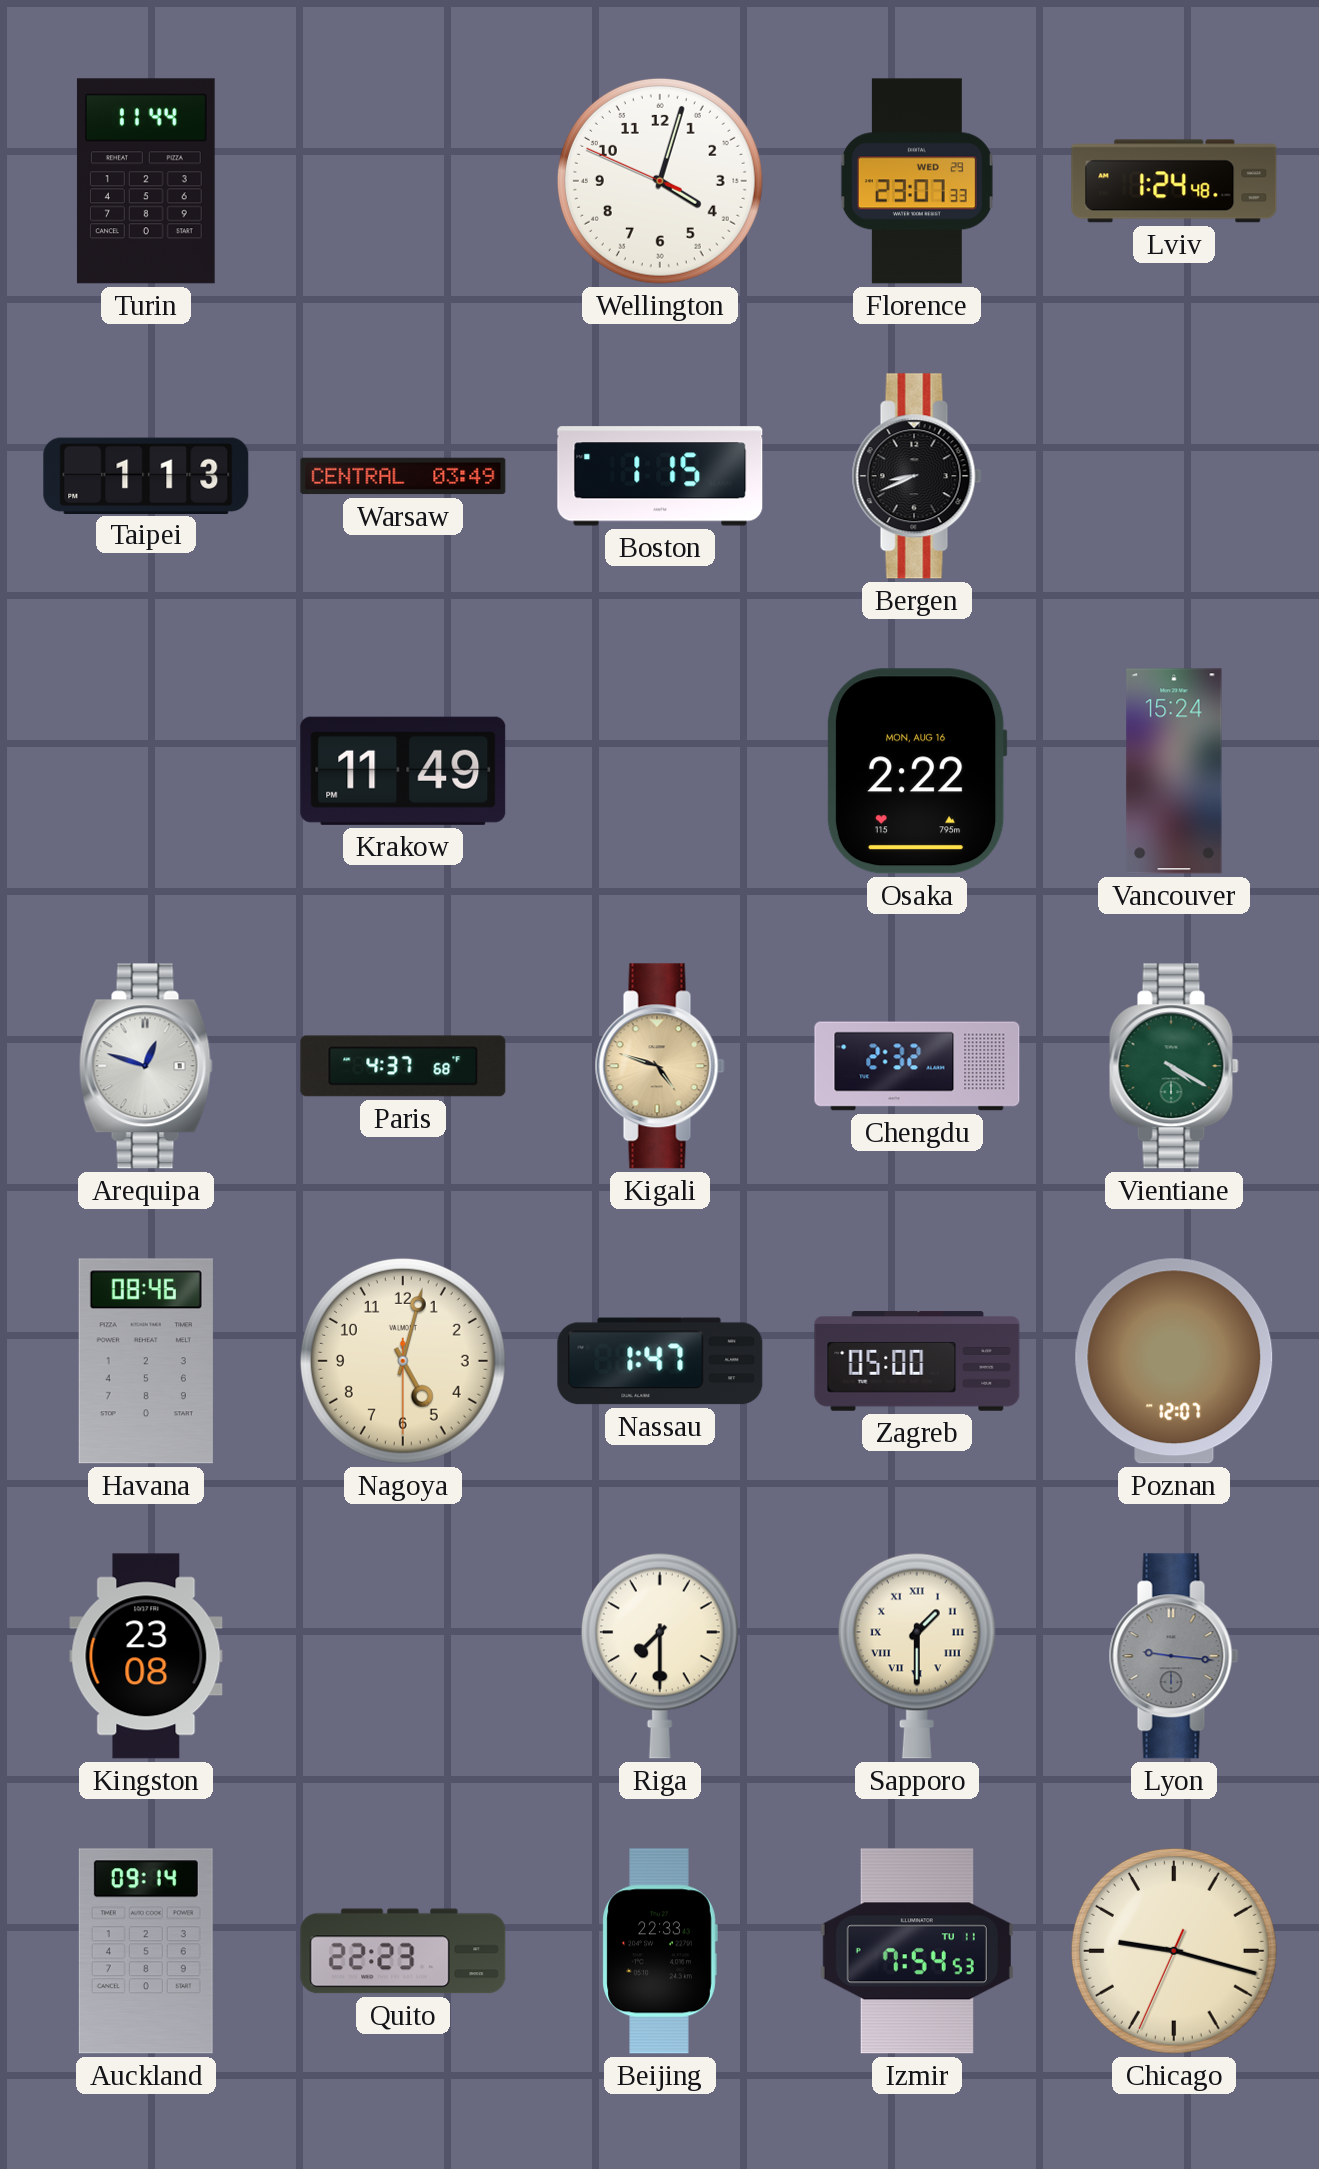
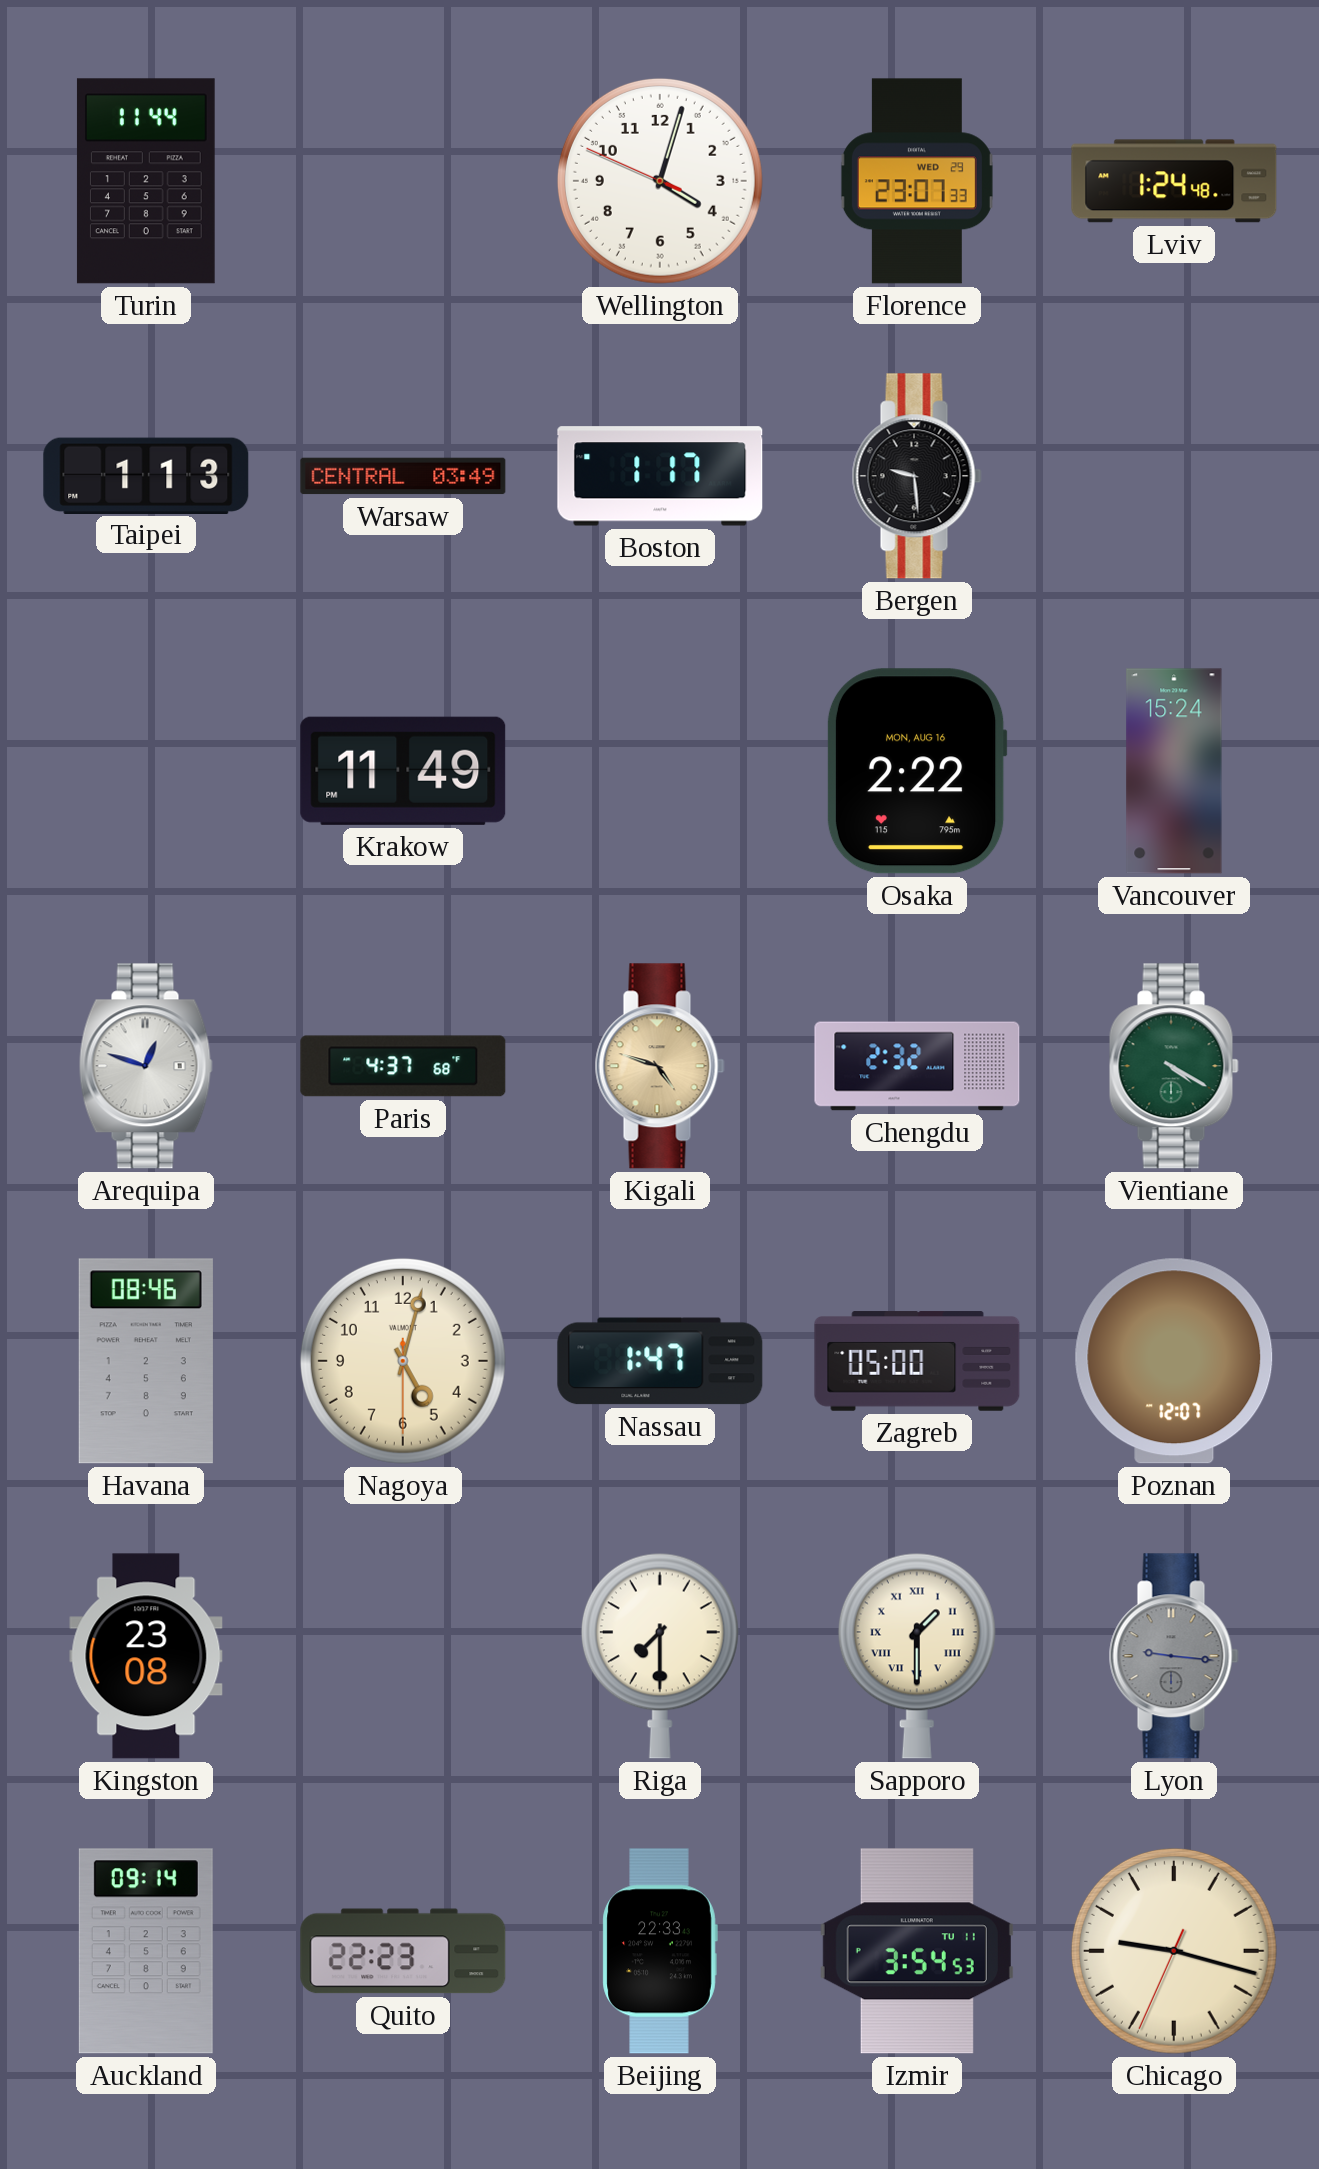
Boston: 1:15 -> 1:17 (660, 476)
Bergen: 8:41 -> 9:29 (917, 476)
Izmir: 7:54 -> 3:54 (917, 1951)
